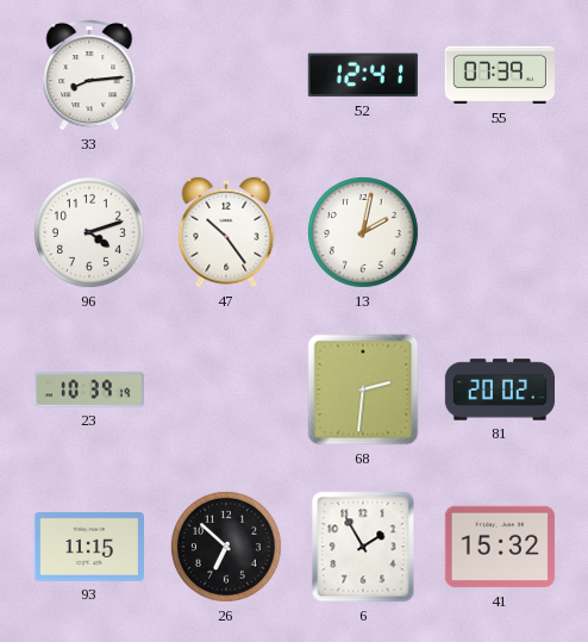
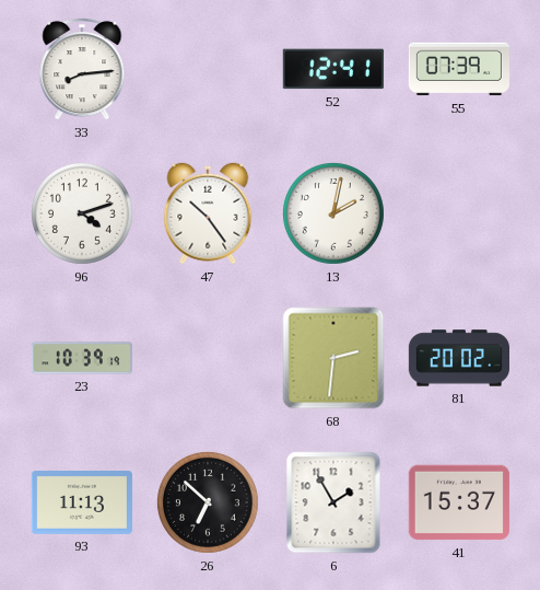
93: 11:15 -> 11:13 (82, 504)
41: 15:32 -> 15:37 (459, 502)
